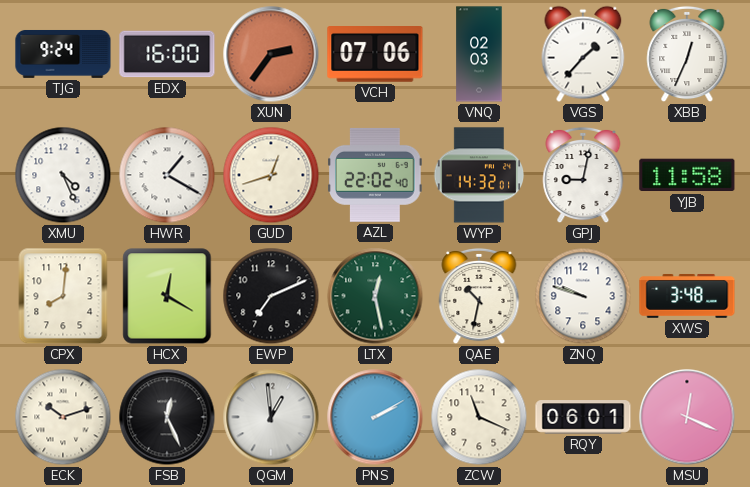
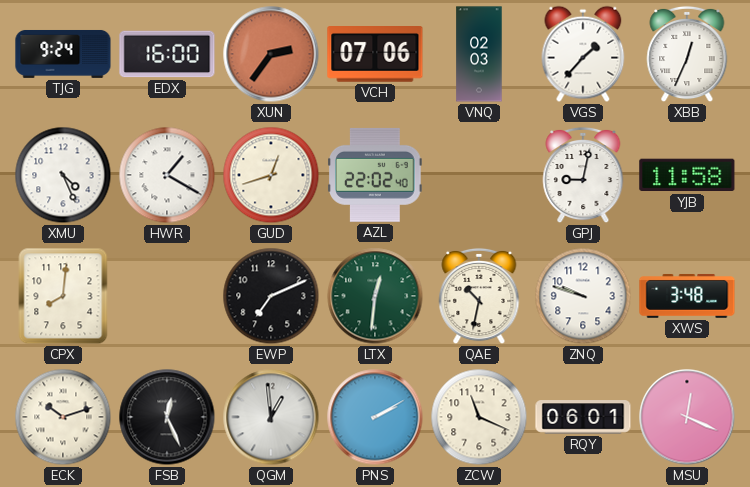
WYP: 14:32 -> none (479, 175)
HCX: 12:20 -> none (167, 296)
LTX: 12:28 -> 12:31 (375, 296)
